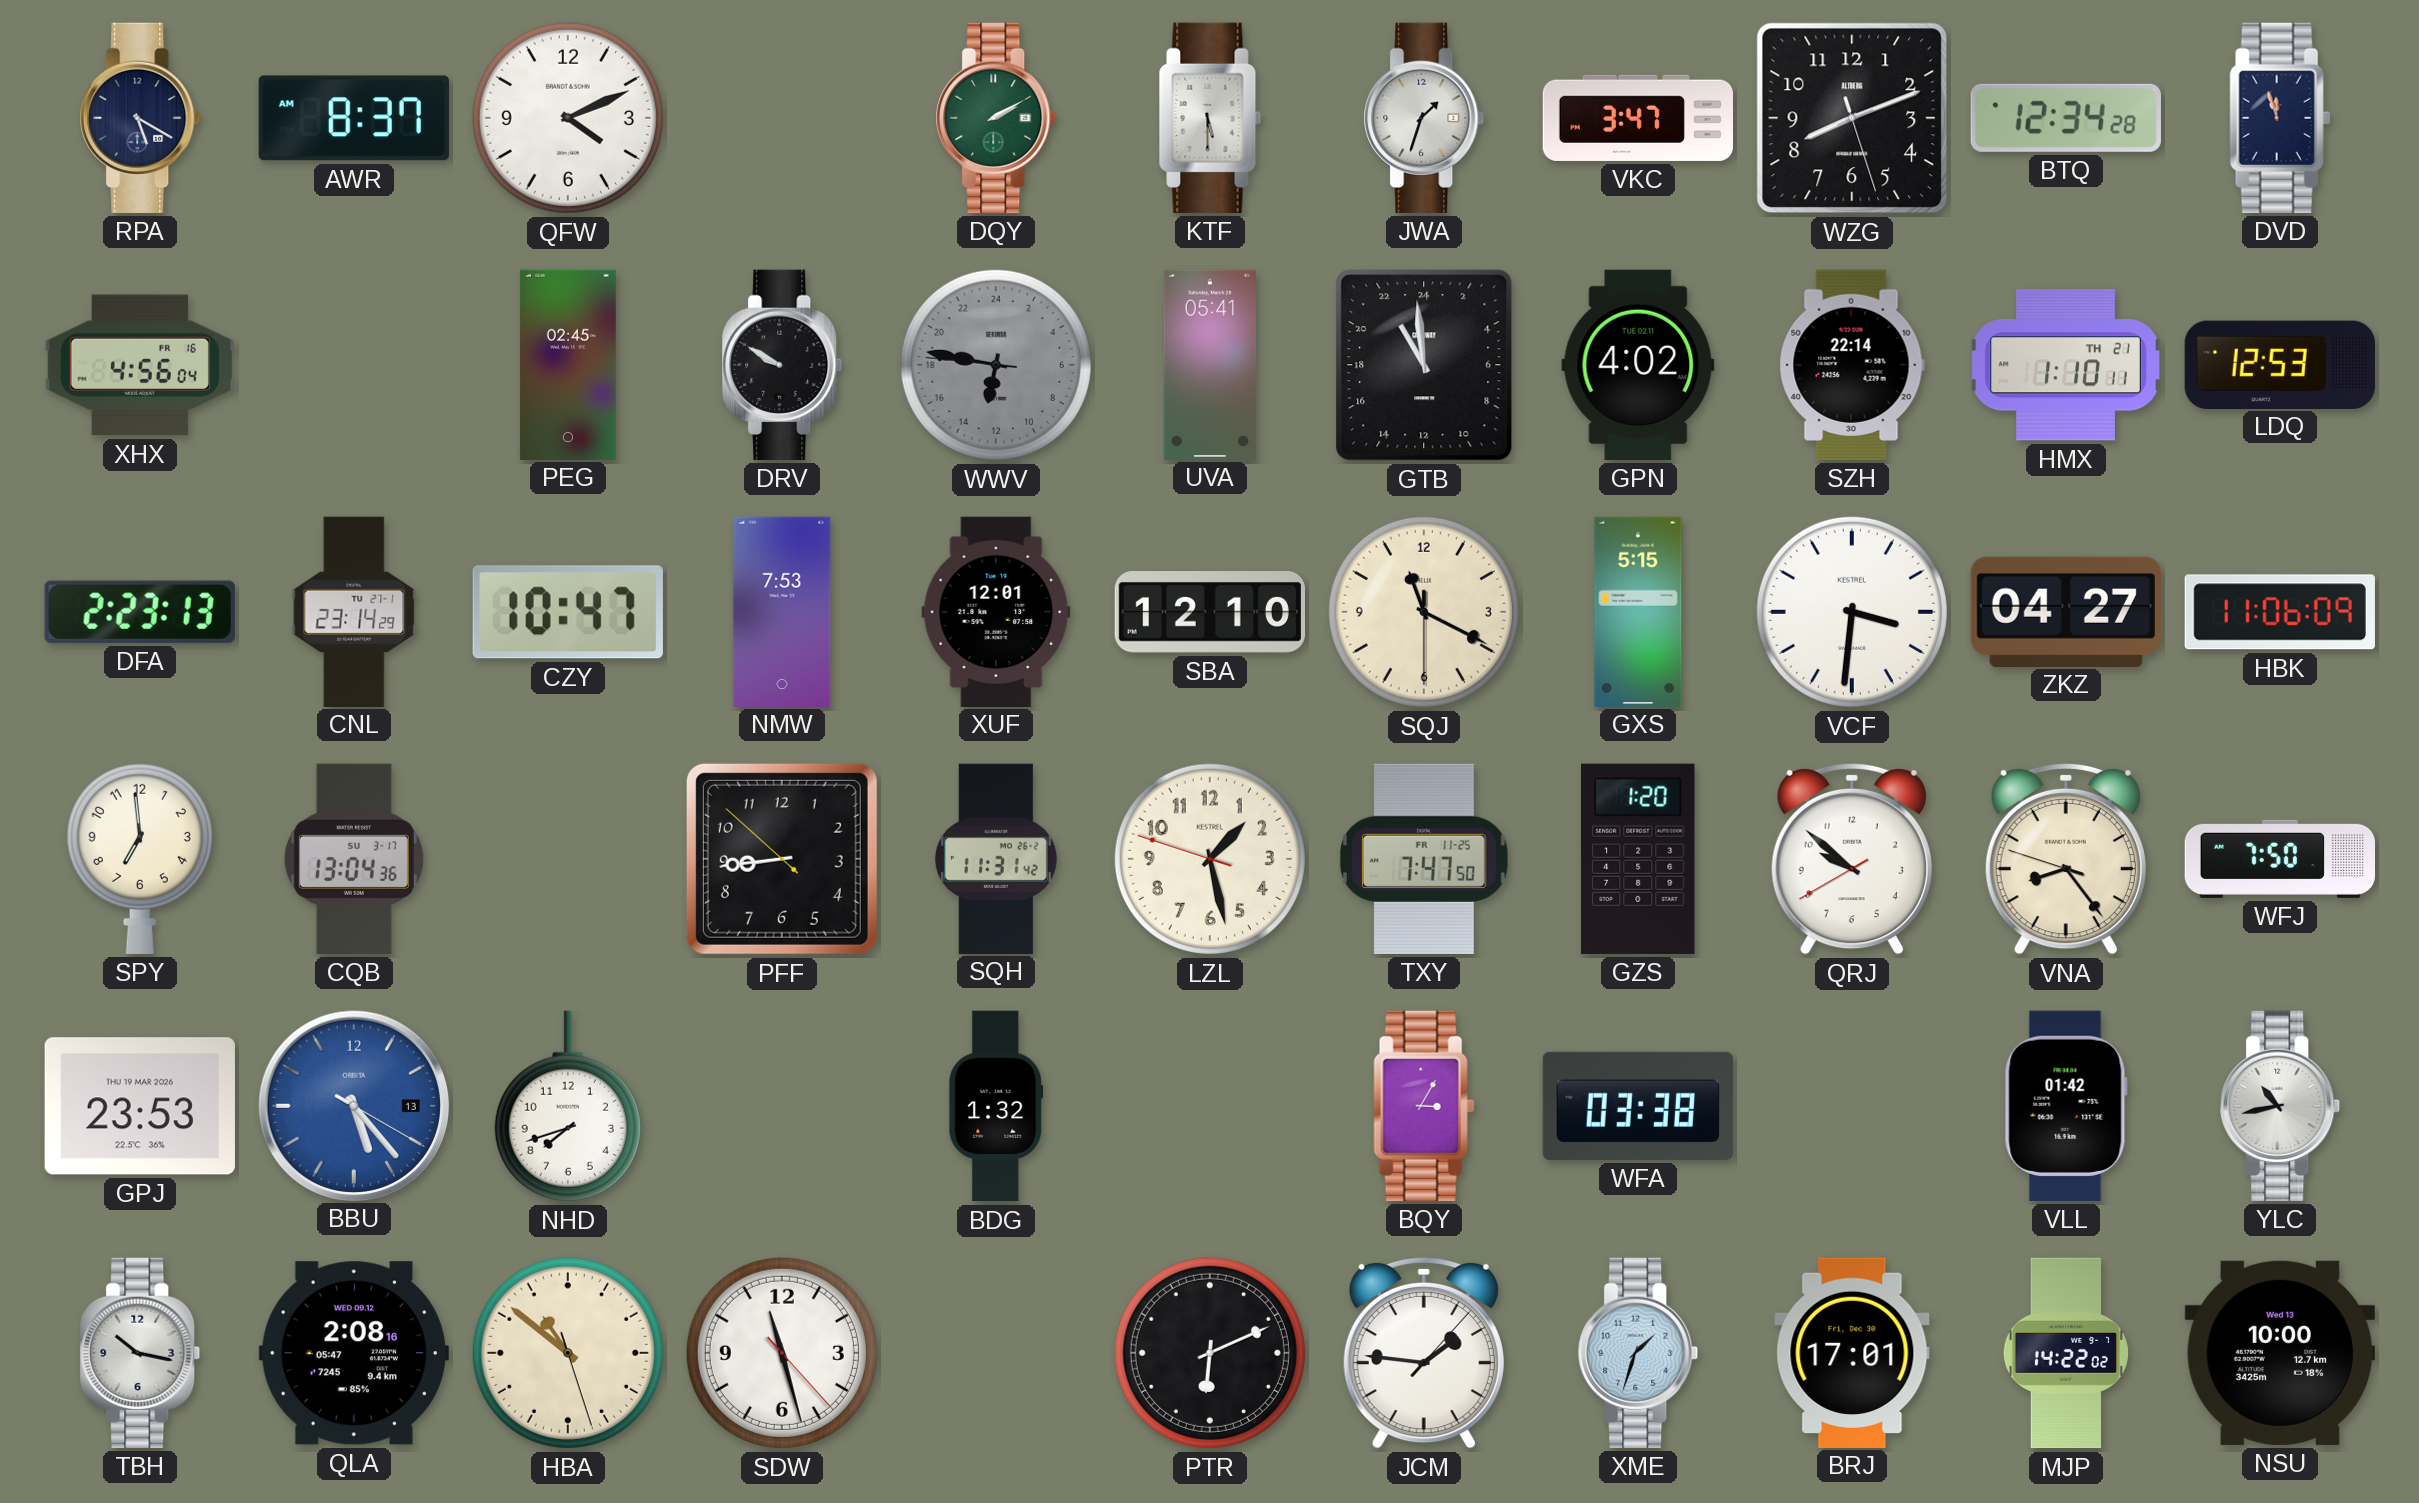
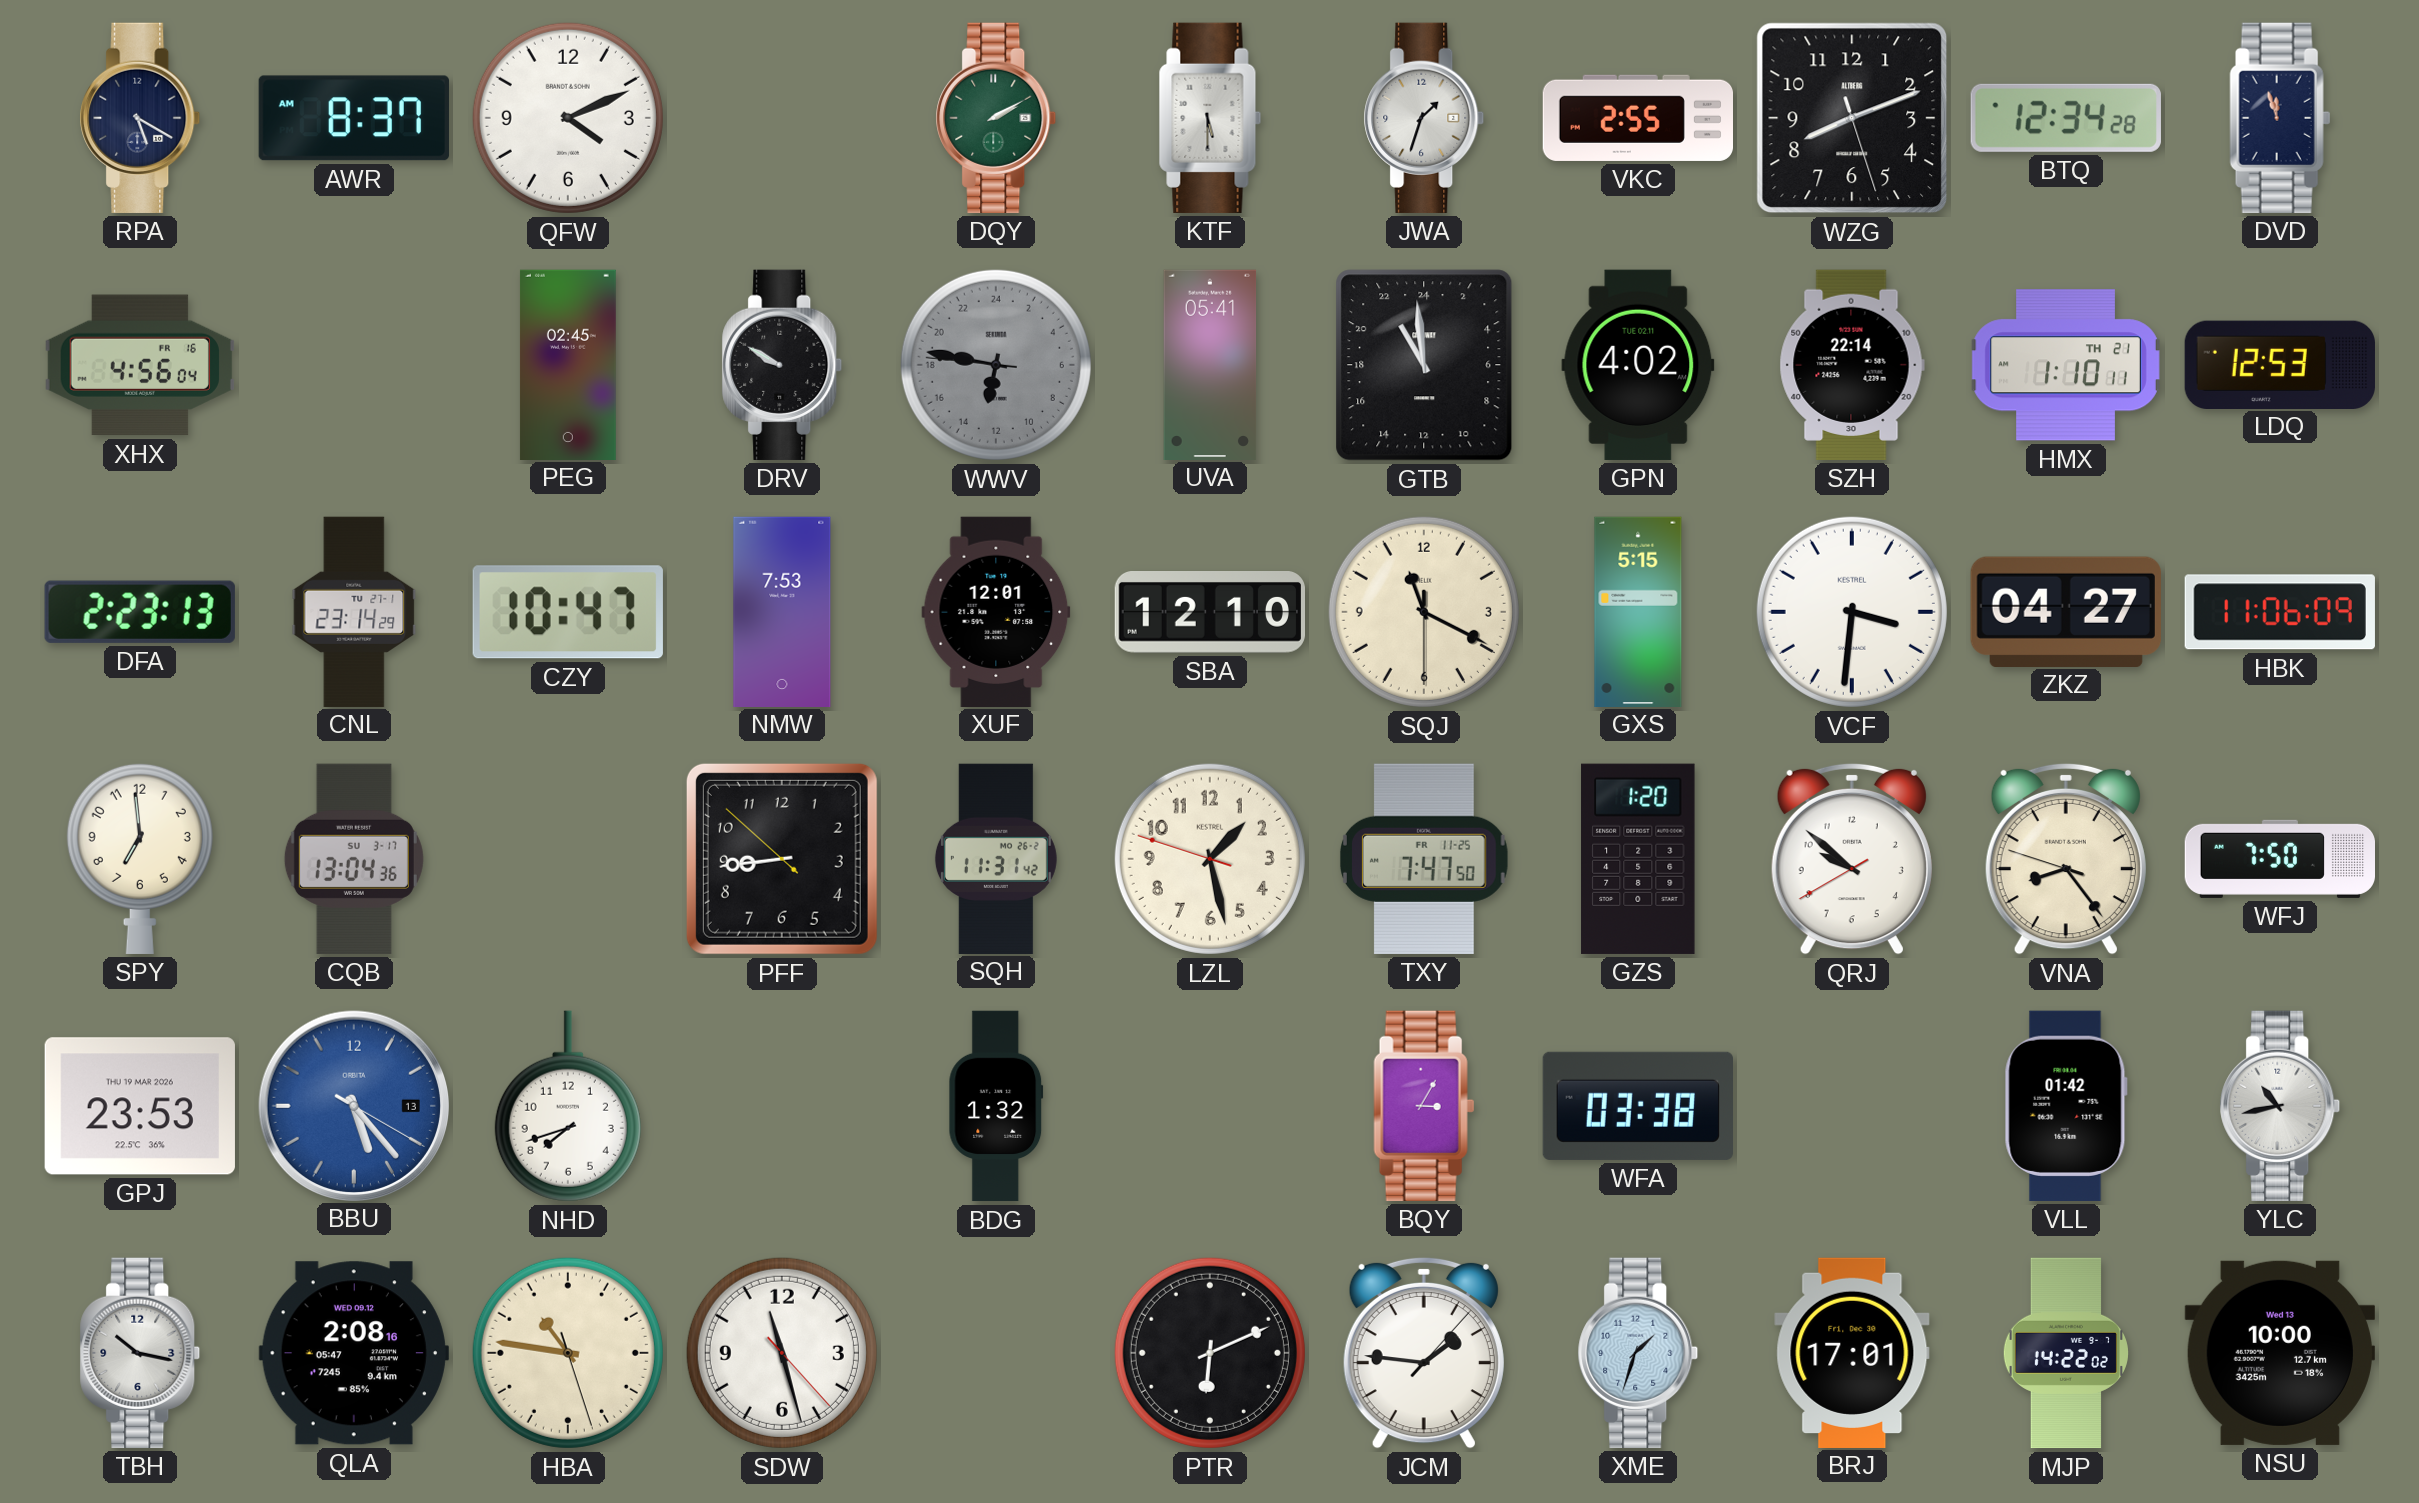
VKC: 3:47 -> 2:55 (1637, 118)
HBA: 10:51 -> 10:46 (568, 1353)
